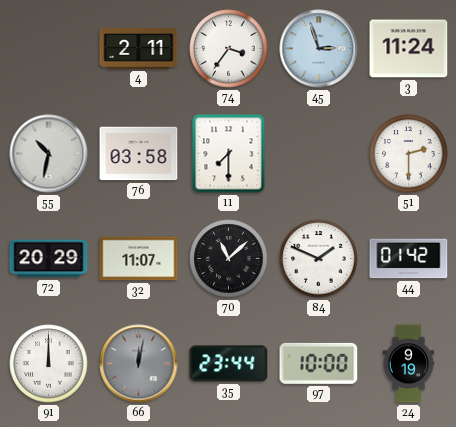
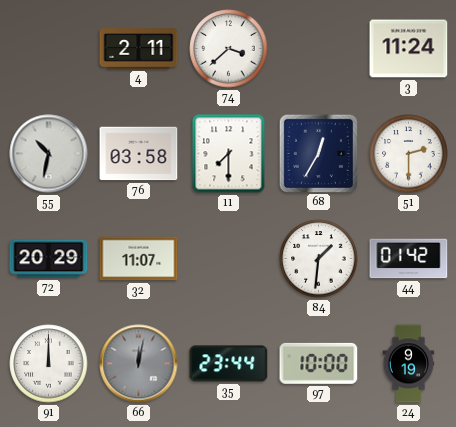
74: 3:36 -> 3:38 (229, 49)
45: 2:57 -> none (319, 49)
68: none -> 12:35 (318, 153)
70: 11:08 -> none (229, 259)
84: 1:49 -> 1:31 (319, 259)
